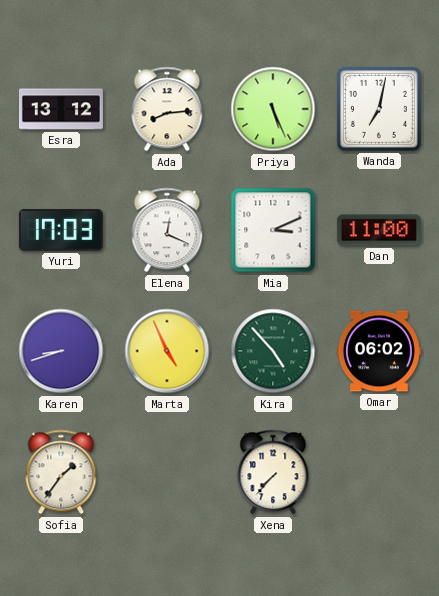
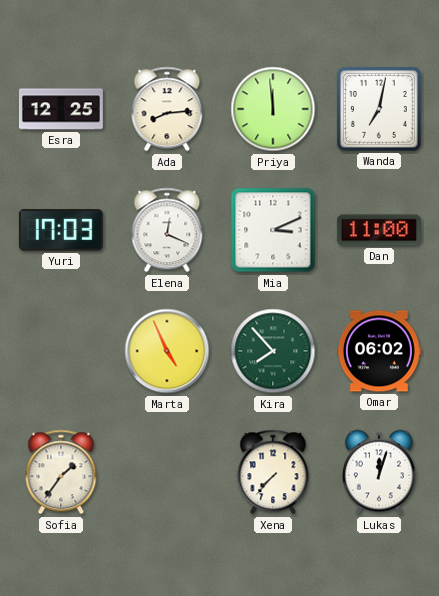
Esra: 13:12 -> 12:25 (61, 109)
Priya: 5:26 -> 11:59 (273, 109)
Karen: 8:42 -> none (61, 351)
Kira: 4:53 -> 7:53 (273, 351)
Lukas: none -> 12:03 (379, 472)
